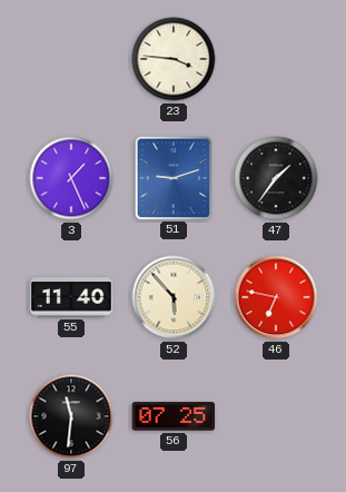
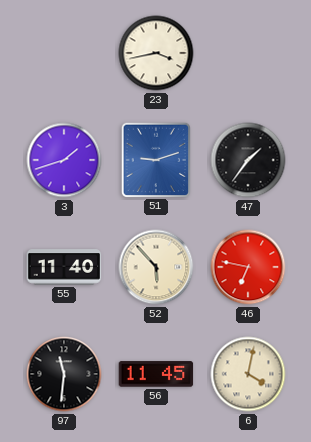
23: 3:46 -> 3:43 (156, 53)
3: 1:26 -> 1:42 (64, 160)
56: 07:25 -> 11:45 (156, 374)
6: none -> 4:02 (248, 374)
